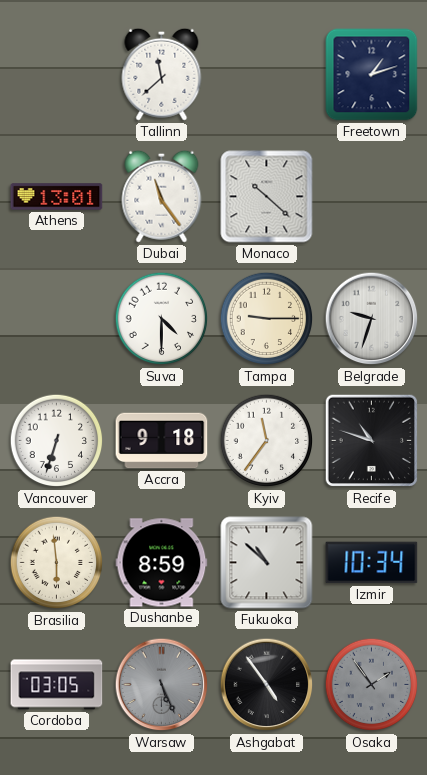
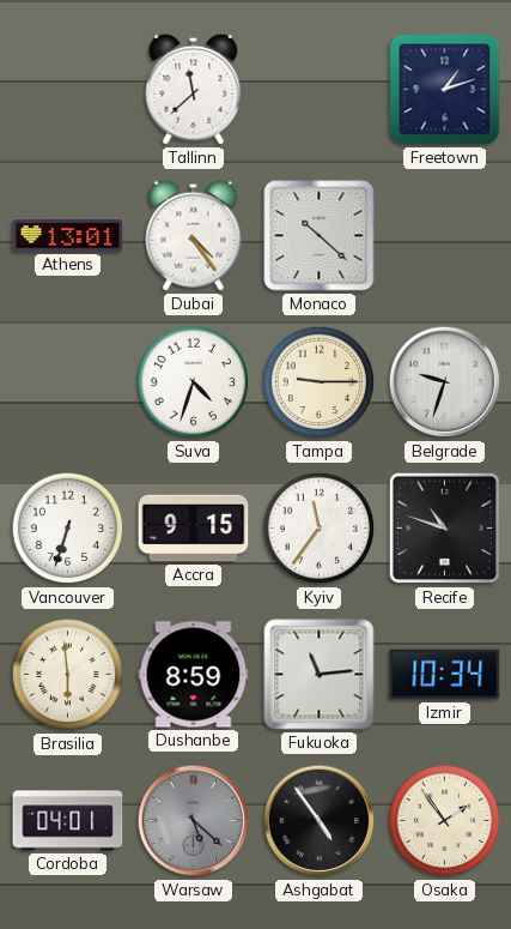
Dubai: 11:24 -> 4:24 (194, 235)
Suva: 4:30 -> 4:33 (194, 382)
Accra: 9:18 -> 9:15 (194, 529)
Fukuoka: 10:52 -> 11:14 (320, 675)
Cordoba: 03:05 -> 04:01 (68, 821)
Warsaw: 5:26 -> 5:22 (194, 821)
Osaka dial: grey -> cream (445, 821)
